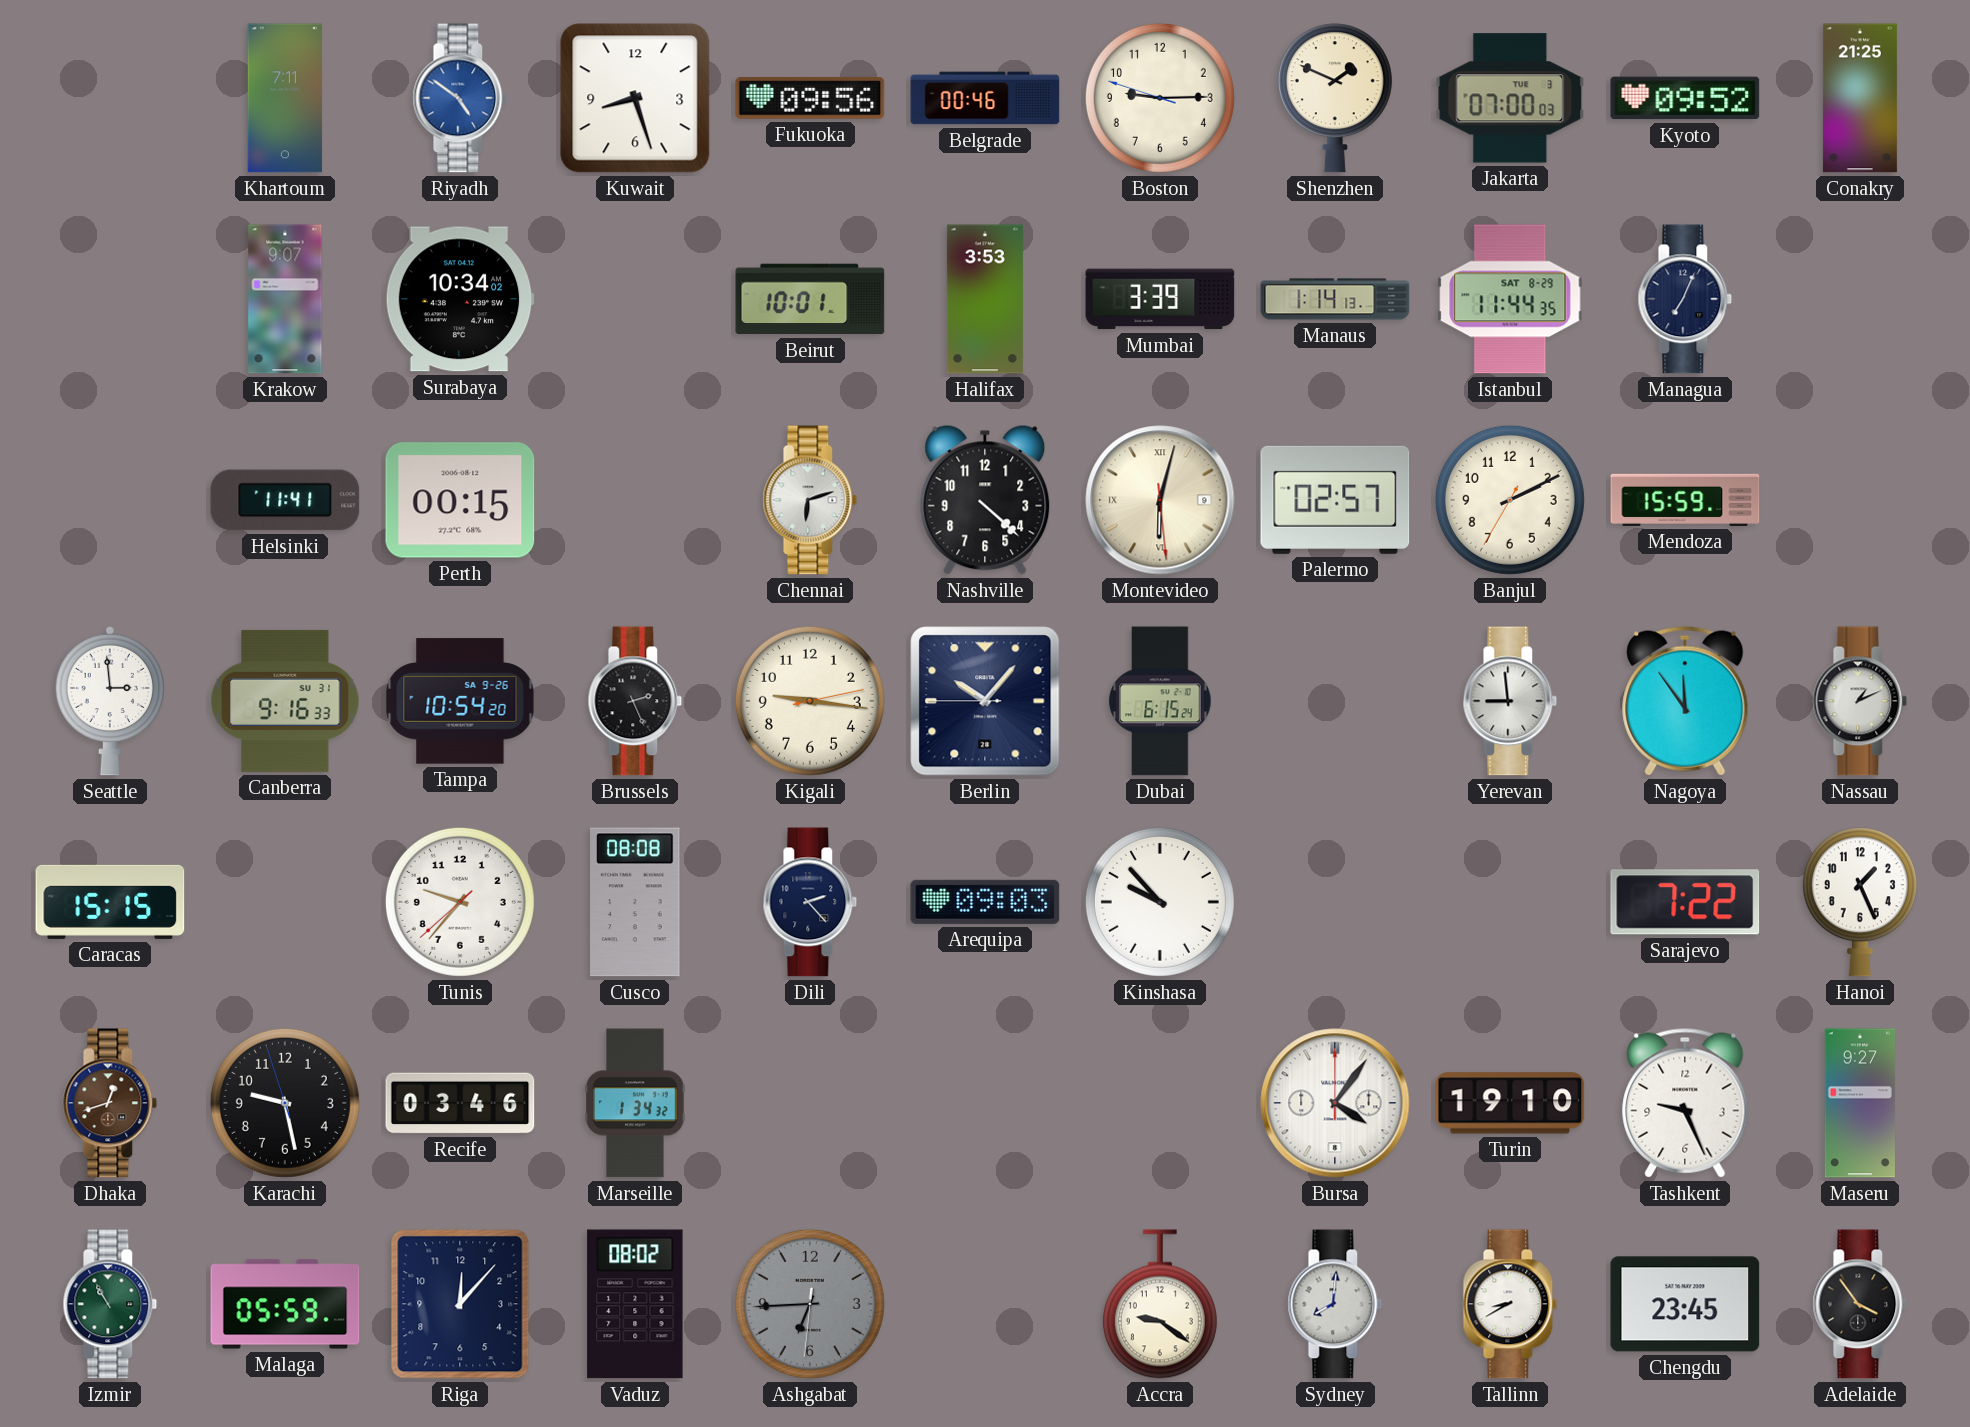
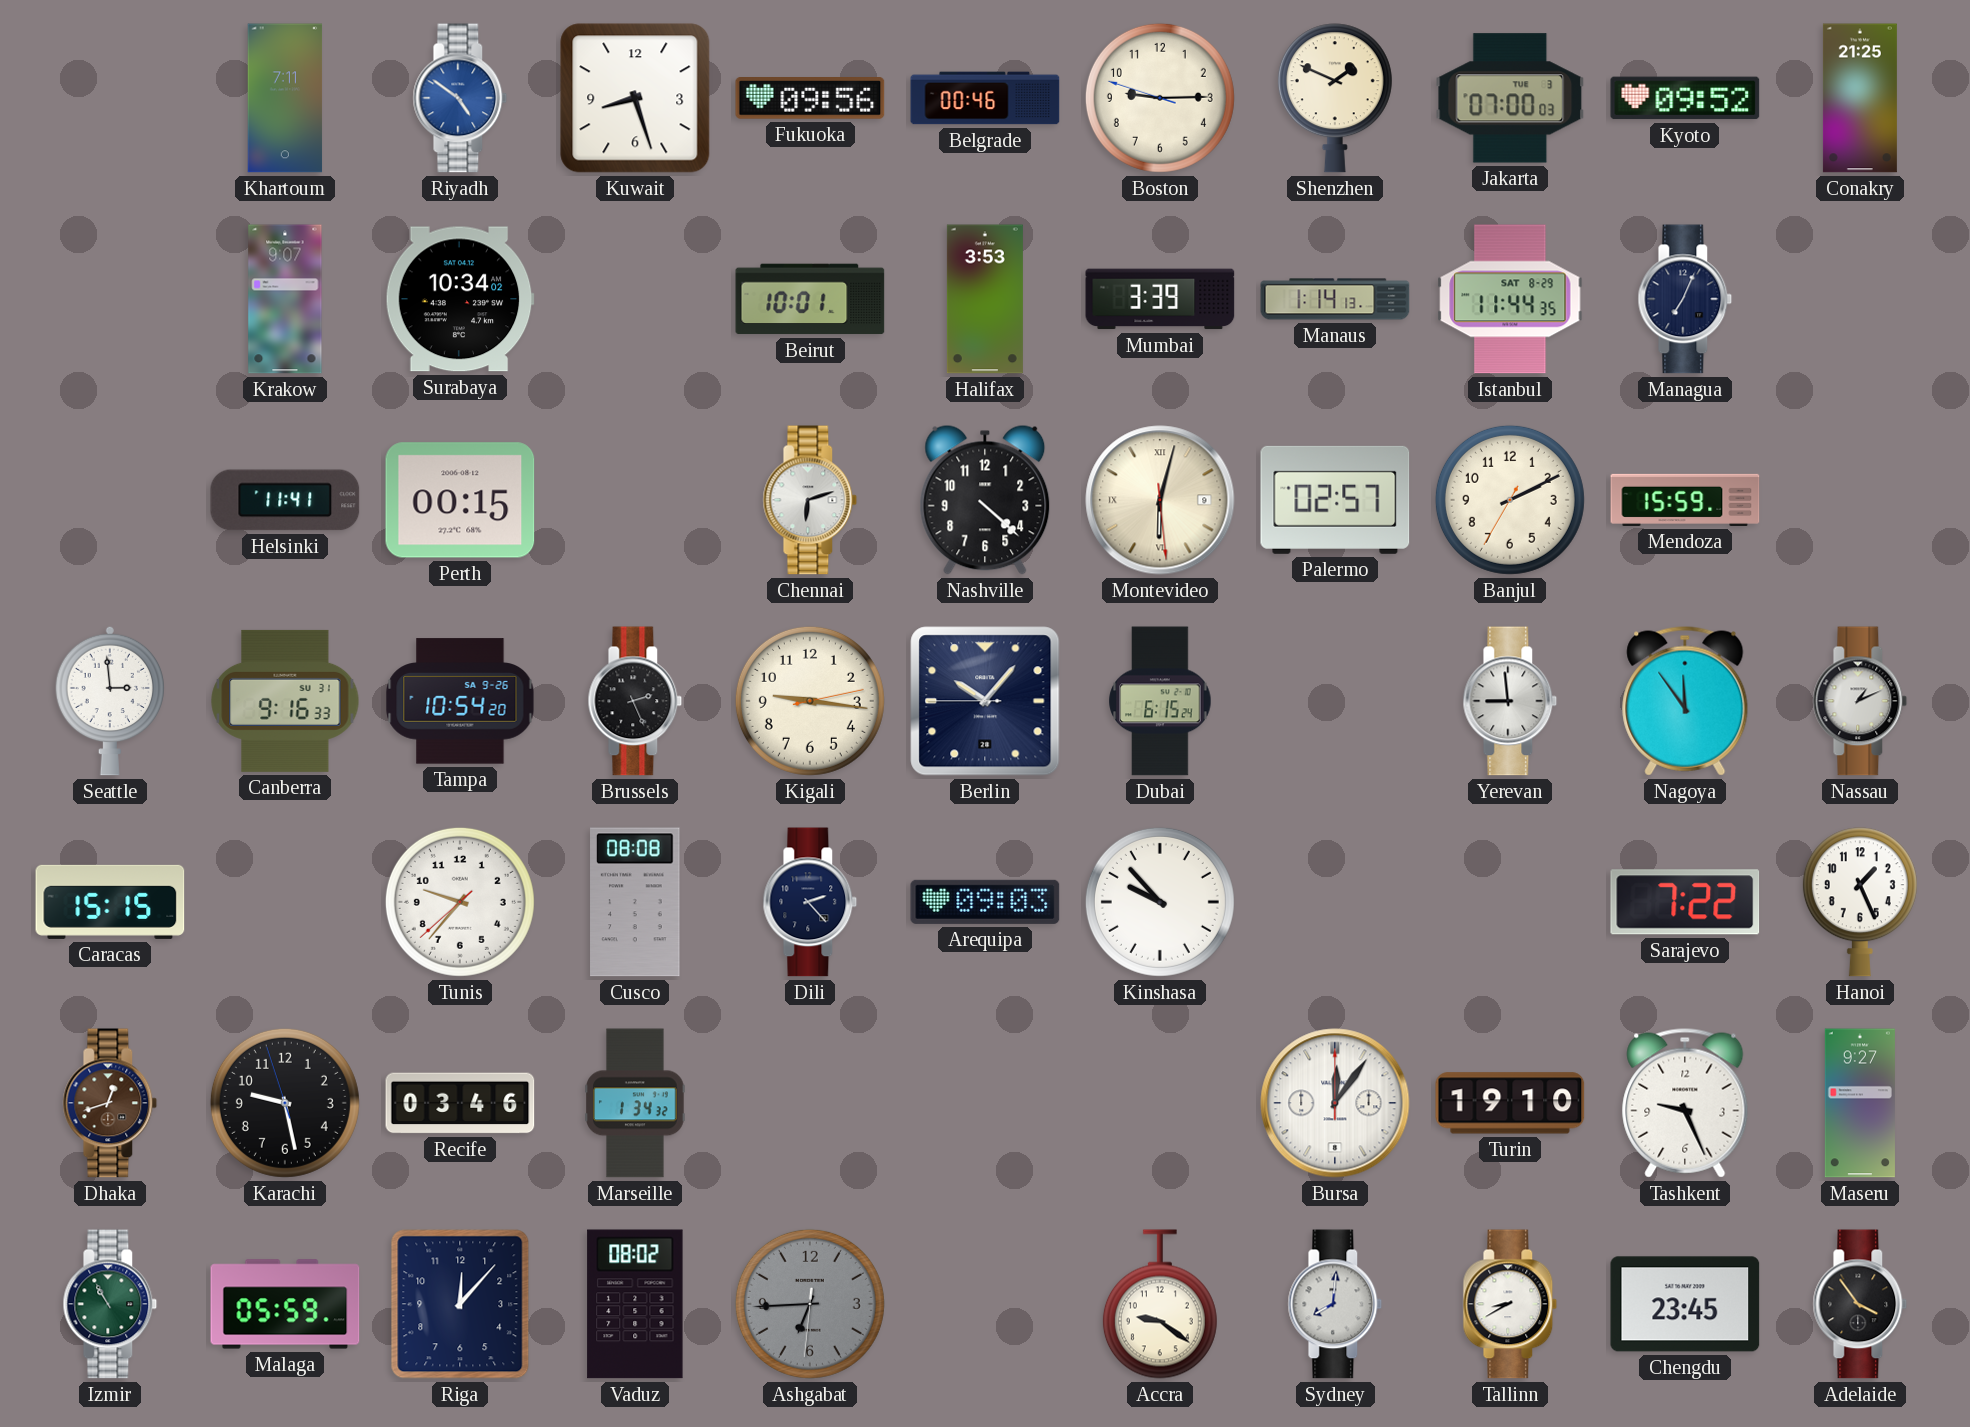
Bursa: 4:06 -> 12:06 (1335, 1103)
